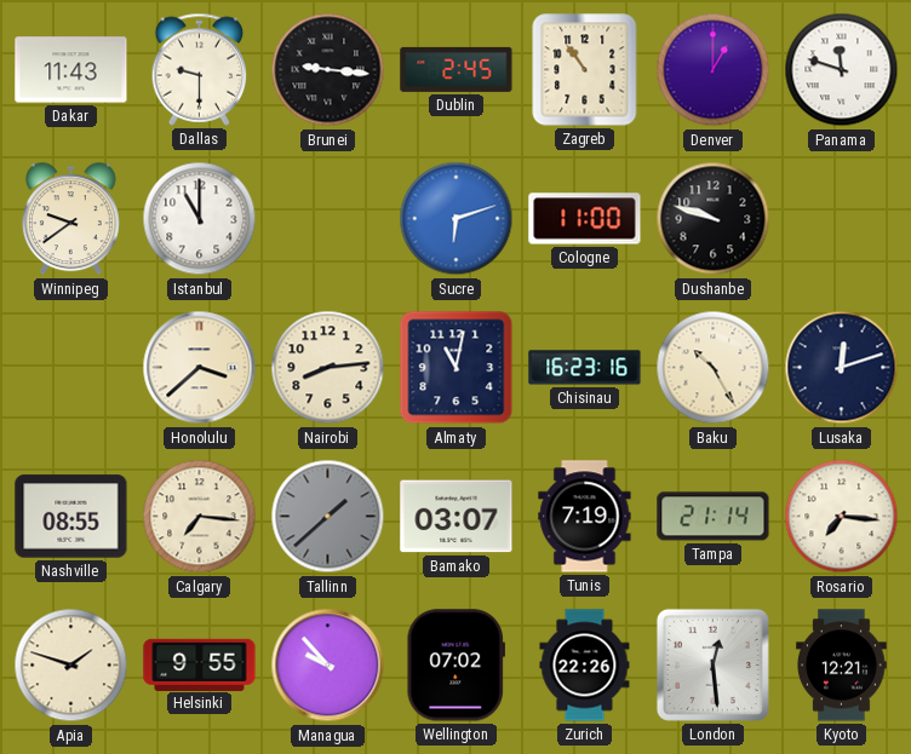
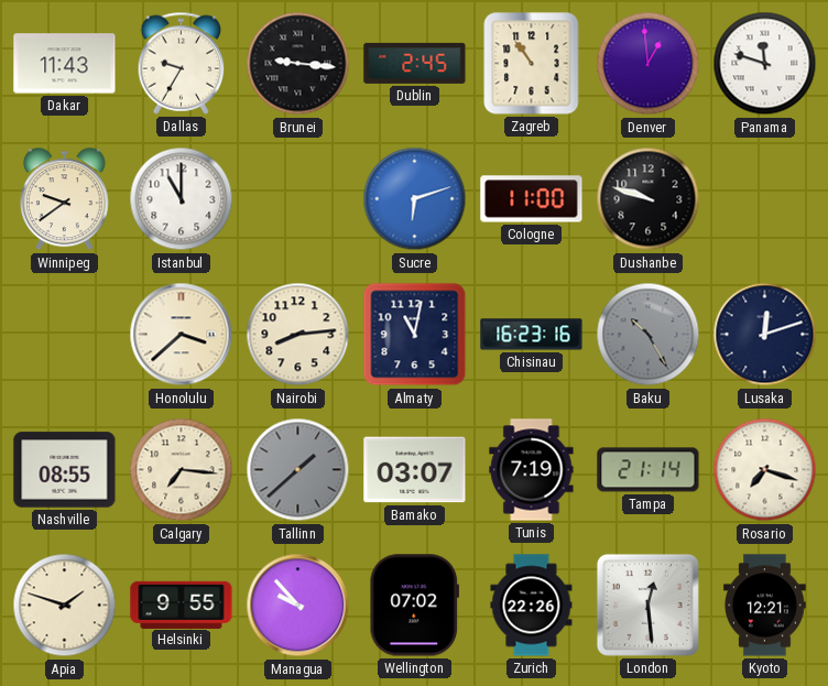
Dallas: 9:30 -> 9:35 (182, 63)
Denver: 1:00 -> 12:59 (649, 64)
Baku dial: cream -> grey (649, 335)
Rosario: 7:16 -> 7:18 (765, 470)
